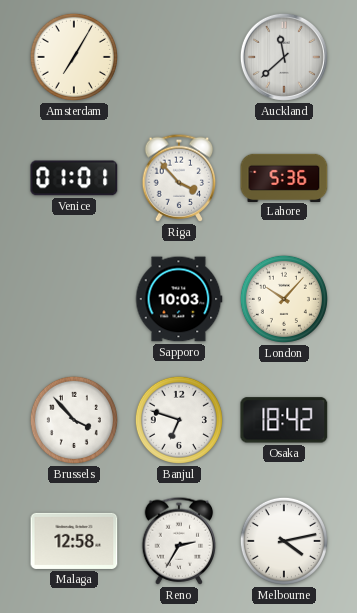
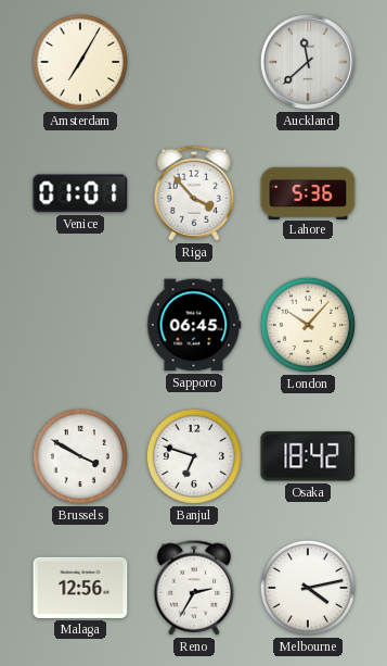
Sapporo: 10:03 -> 06:45 (194, 325)
Brussels: 3:53 -> 3:50 (80, 456)
Malaga: 12:58 -> 12:56 (80, 588)
